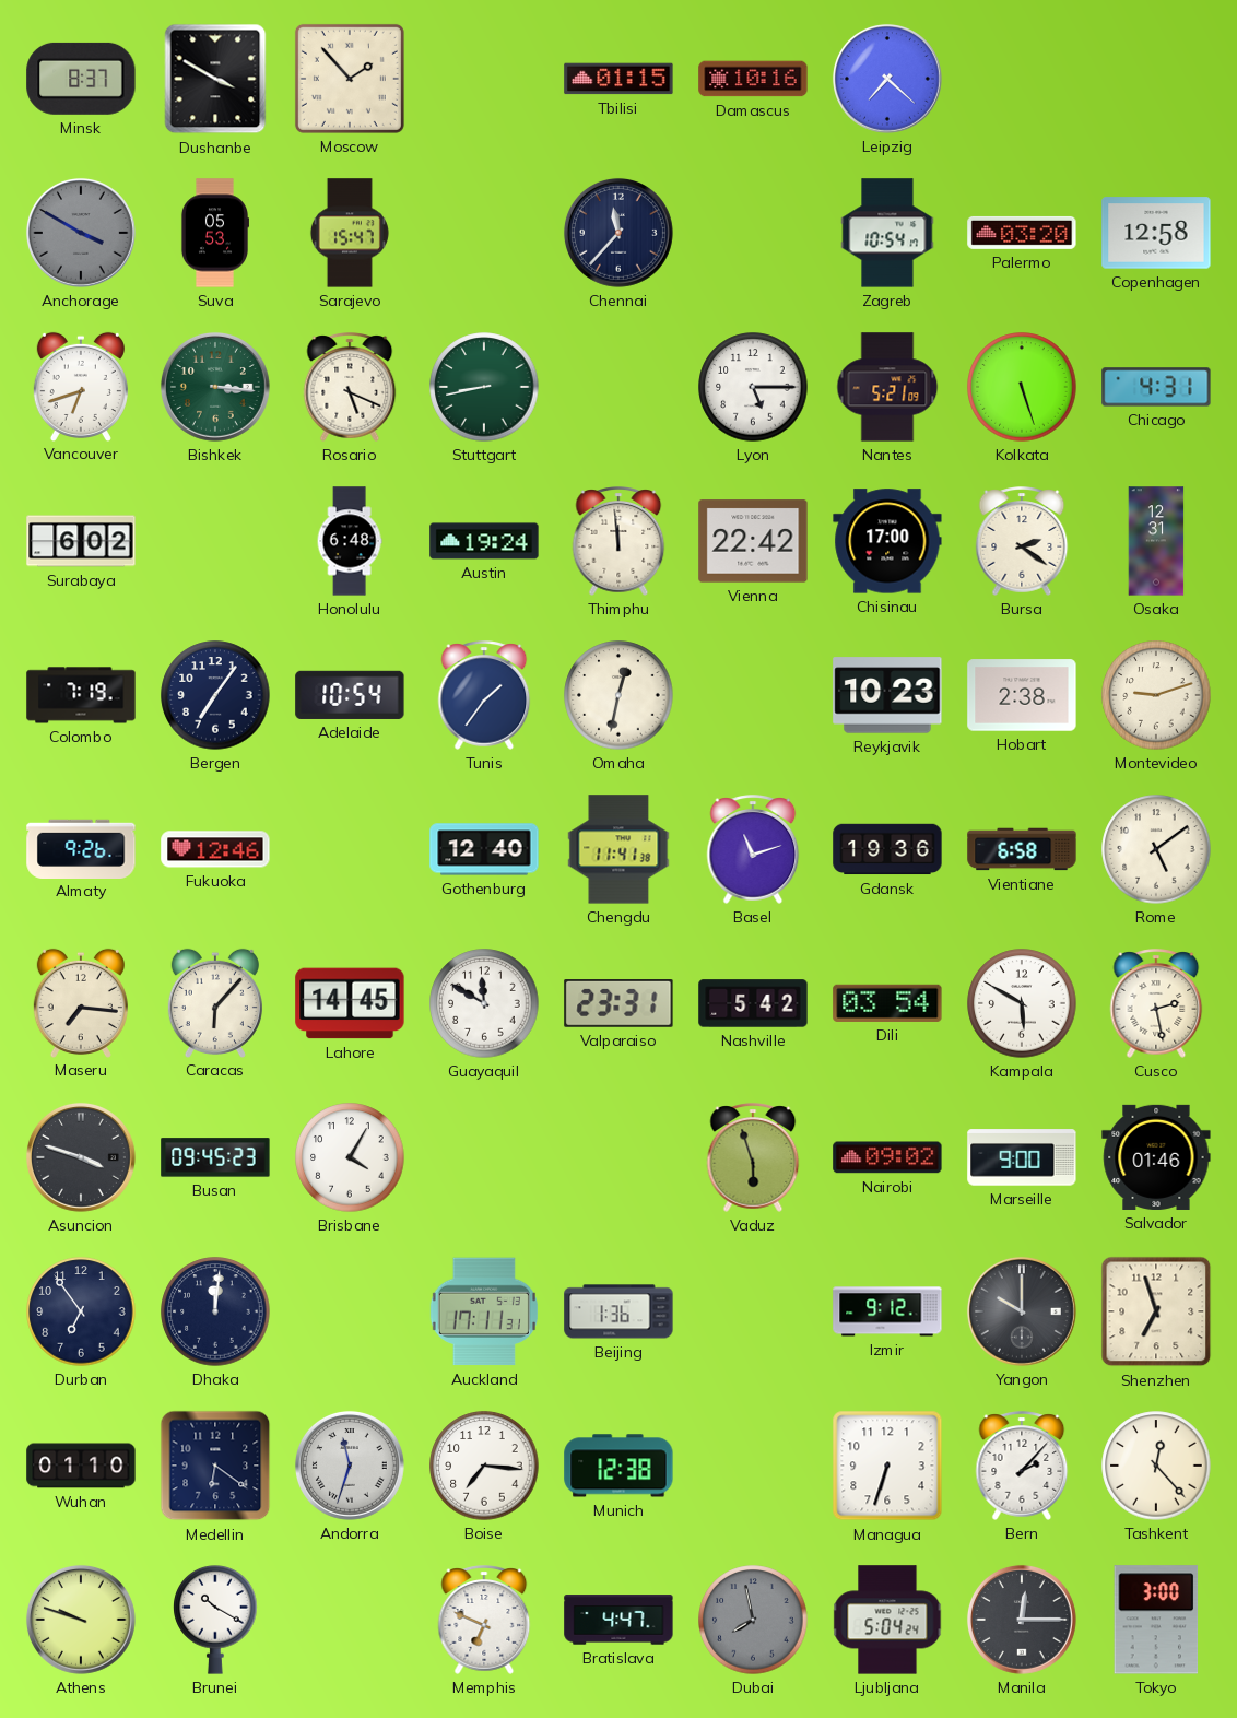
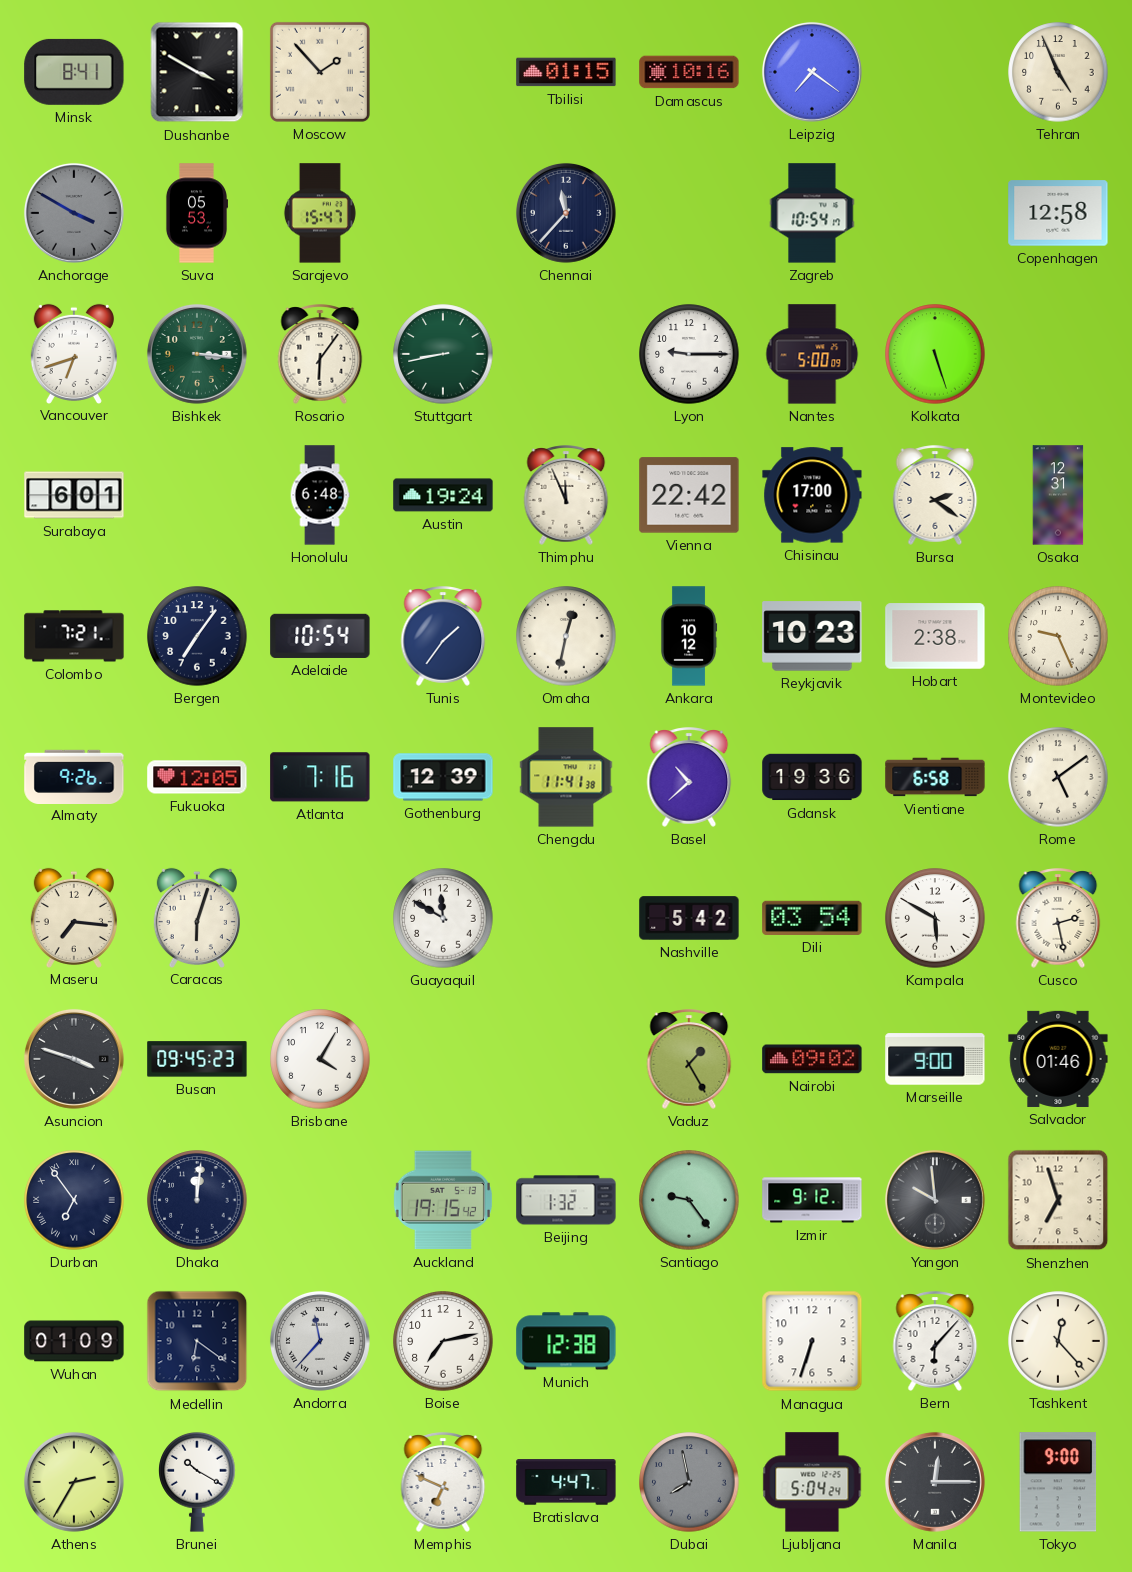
Minsk: 8:37 -> 8:41 (74, 72)
Leipzig: 7:22 -> 7:21 (812, 72)
Tehran: none -> 4:56 (1058, 72)
Palermo: 03:20 -> none (1022, 233)
Rosario: 5:19 -> 6:06 (320, 354)
Lyon: 5:15 -> 9:15 (689, 354)
Nantes: 5:21 -> 5:00 (812, 354)
Chicago: 4:31 -> none (1156, 387)
Surabaya: 6:02 -> 6:01 (74, 495)
Thimphu: 11:59 -> 11:56 (566, 495)
Colombo: 7:19 -> 7:21 (74, 636)
Ankara: none -> 10:12 (689, 636)
Montevideo: 9:12 -> 9:26 (1058, 636)
Fukuoka: 12:46 -> 12:05 (197, 777)
Atlanta: none -> 7:16 (320, 777)
Gothenburg: 12:40 -> 12:39 (443, 777)
Basel: 11:12 -> 10:38 (689, 777)
Caracas: 6:07 -> 6:03 (197, 917)
Lahore: 14:45 -> none (350, 1003)
Valparaiso: 23:31 -> none (618, 1004)
Vaduz: 5:57 -> 1:25 (689, 1059)
Durban numerals: Arabic -> Roman (74, 1200)
Auckland: 17:11 -> 19:15 (443, 1200)
Beijing: 1:36 -> 1:32 (566, 1200)
Santiago: none -> 9:24 (689, 1200)
Yangon: 10:00 -> 9:59 (935, 1200)
Wuhan: 01:10 -> 01:09 (74, 1341)
Andorra: 11:33 -> 11:37 (320, 1341)
Boise: 7:16 -> 7:13 (443, 1341)
Bern: 2:07 -> 6:07 (935, 1341)
Athens: 9:48 -> 2:35 (74, 1482)
Tokyo: 3:00 -> 9:00 (1058, 1482)
